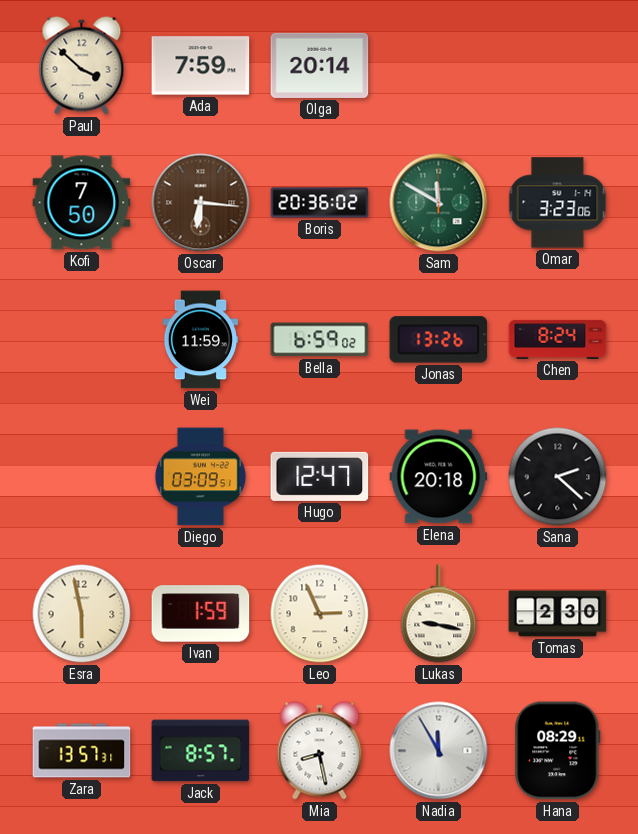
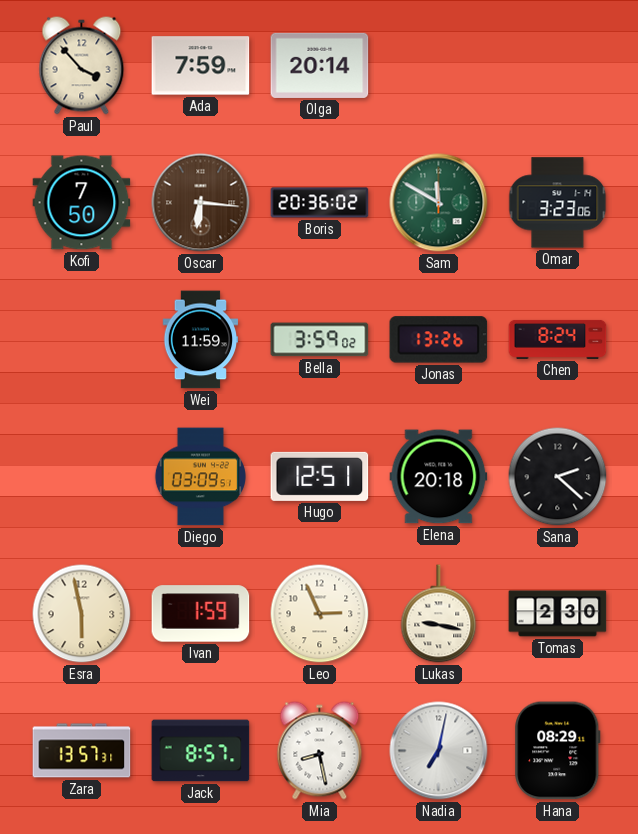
Paul: 3:52 -> 3:53 (82, 66)
Bella: 6:59 -> 3:59 (320, 340)
Hugo: 12:47 -> 12:51 (320, 476)
Nadia: 11:55 -> 7:02 (439, 751)
